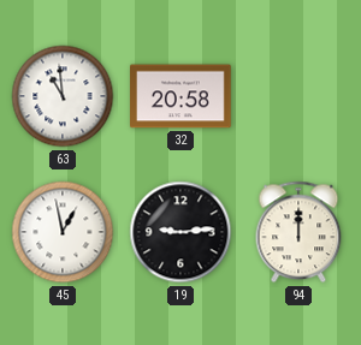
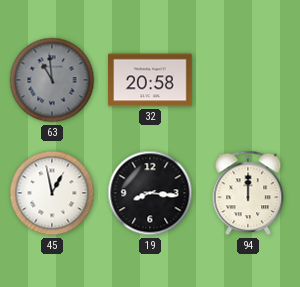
63 dial: white -> grey (52, 80)
19: 9:14 -> 8:16 (150, 193)
